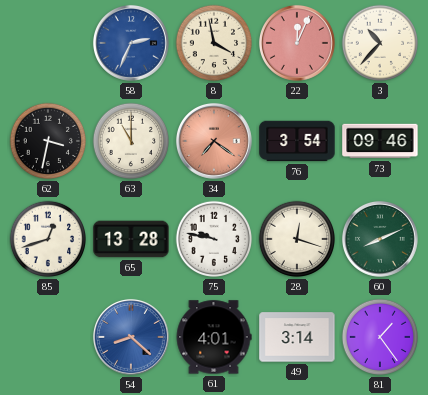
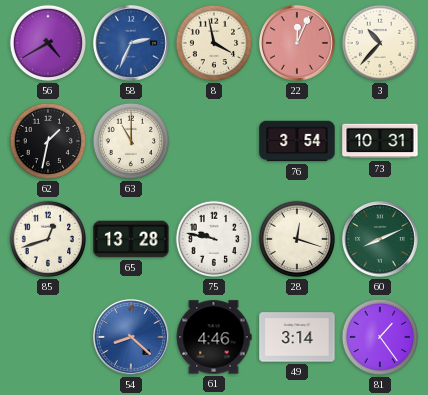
56: none -> 4:40 (48, 43)
62: 3:32 -> 1:32 (48, 141)
34: 7:21 -> none (214, 141)
73: 09:46 -> 10:31 (380, 141)
61: 4:01 -> 4:46 (214, 337)
